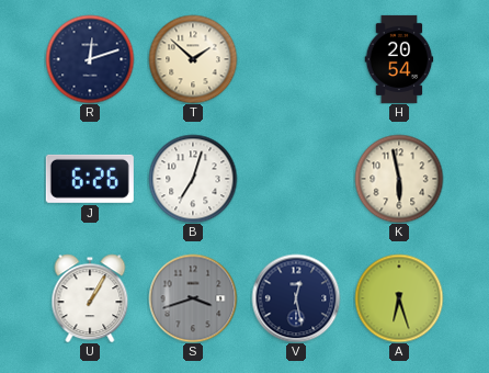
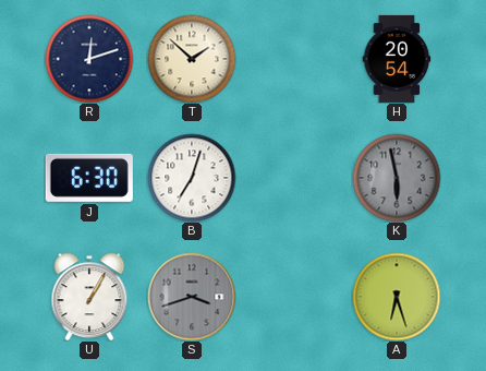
J: 6:26 -> 6:30 (89, 178)
K dial: cream -> grey (397, 178)
V: 12:28 -> none (296, 298)
